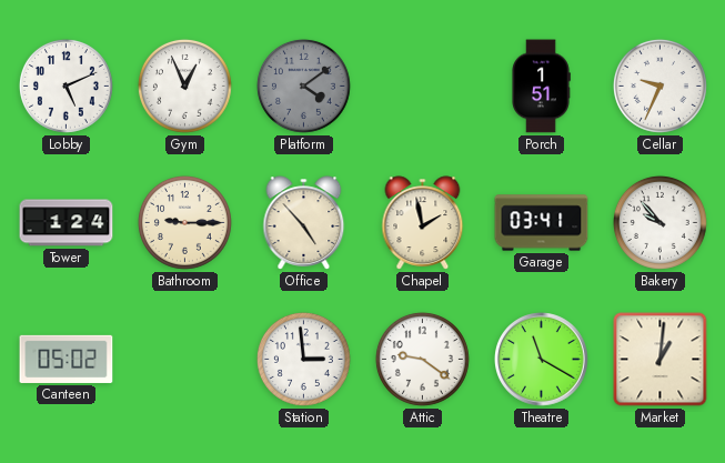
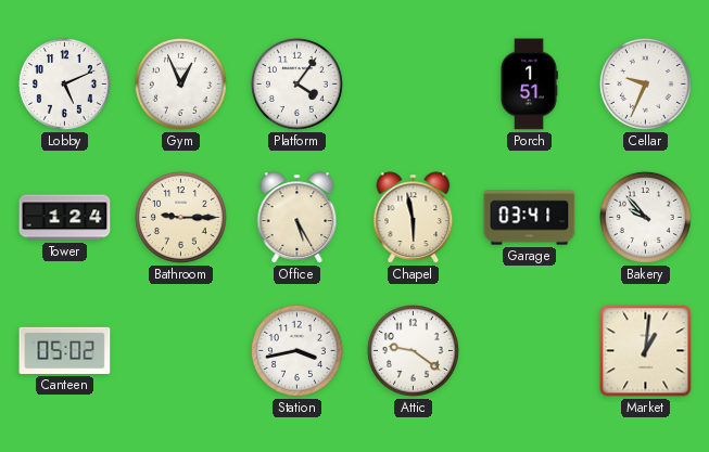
Platform: 4:09 -> 4:06 (296, 83)
Platform dial: grey -> white (296, 83)
Office: 4:53 -> 5:25 (297, 218)
Chapel: 1:58 -> 5:58 (414, 218)
Station: 2:59 -> 3:43 (296, 350)
Theatre: 11:20 -> none (542, 360)
